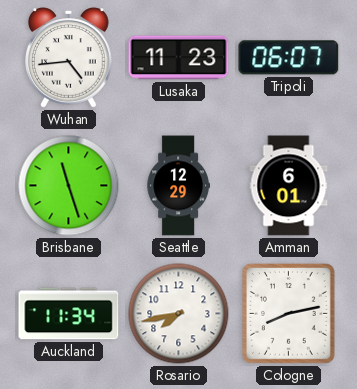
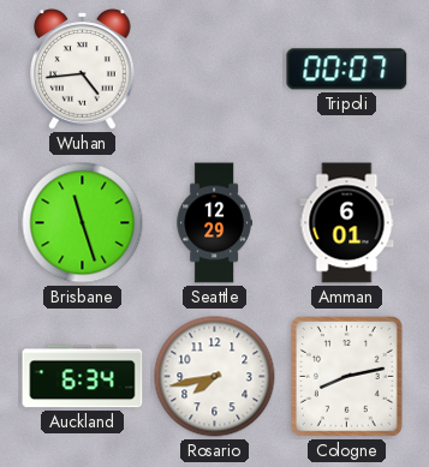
Lusaka: 11:23 -> none (179, 58)
Tripoli: 06:07 -> 00:07 (347, 70)
Auckland: 11:34 -> 6:34 (83, 377)
